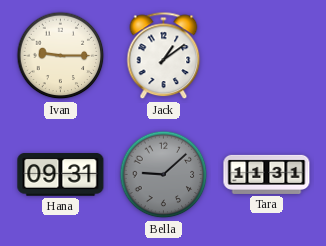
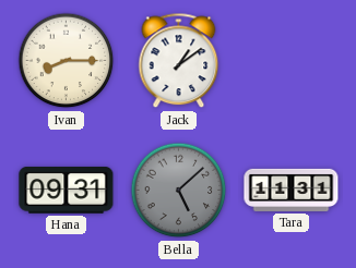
Ivan: 9:15 -> 8:15 (67, 61)
Bella: 9:08 -> 5:08 (179, 191)
